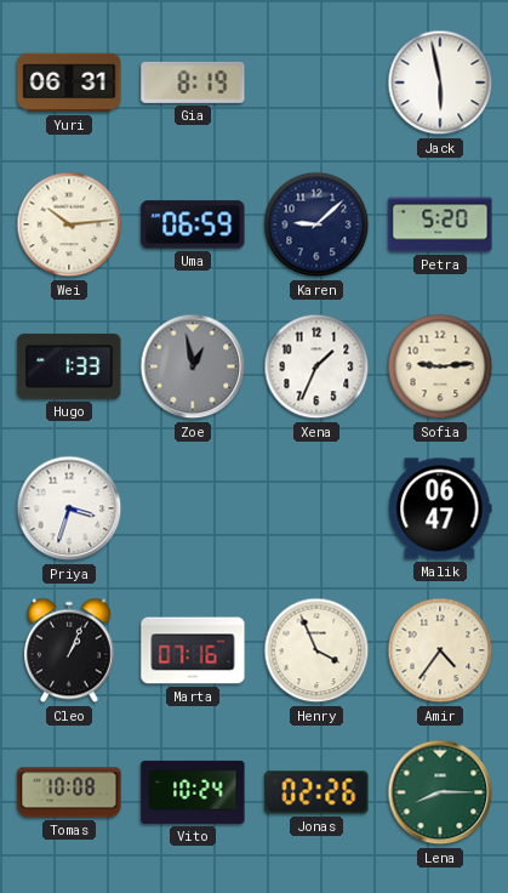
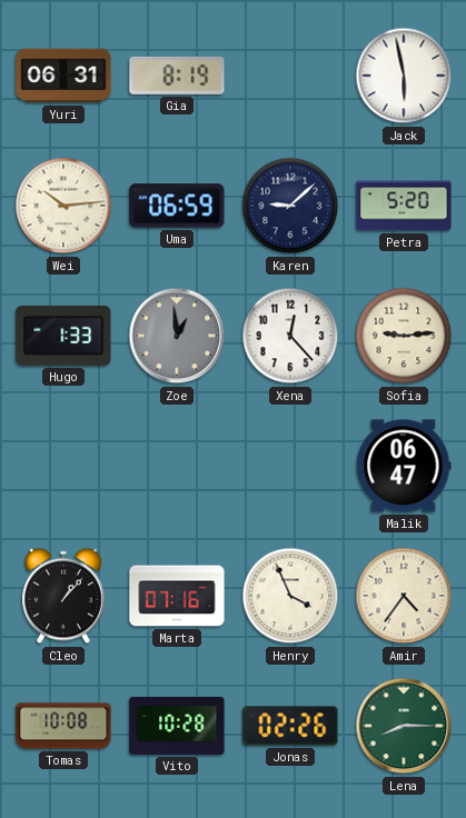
Zoe: 12:58 -> 12:59 (177, 336)
Xena: 1:34 -> 12:23 (290, 336)
Priya: 3:33 -> none (69, 508)
Cleo: 1:04 -> 1:07 (65, 596)
Vito: 10:24 -> 10:28 (177, 726)
